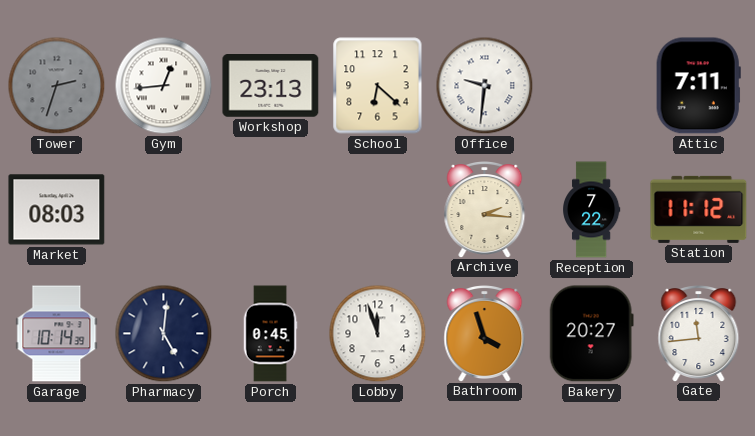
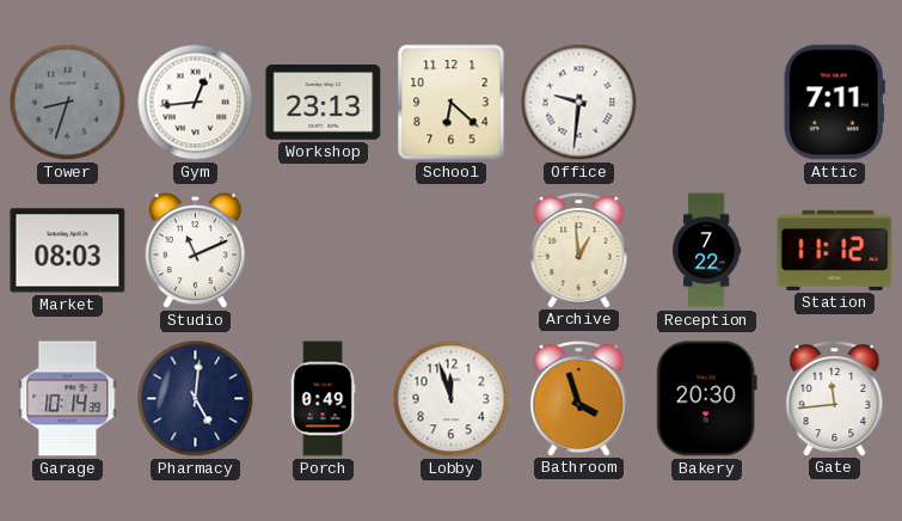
Tower: 2:33 -> 8:33 (68, 103)
Studio: none -> 11:11 (196, 251)
Archive: 2:16 -> 12:59 (579, 251)
Porch: 0:45 -> 0:49 (323, 399)
Bakery: 20:27 -> 20:30 (706, 399)
